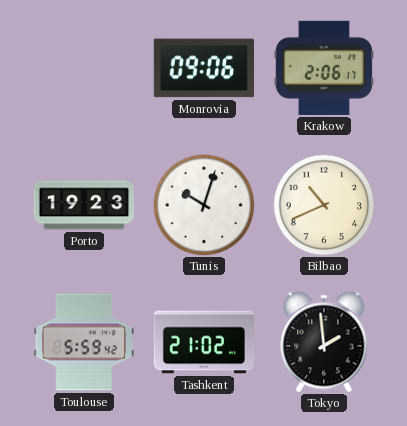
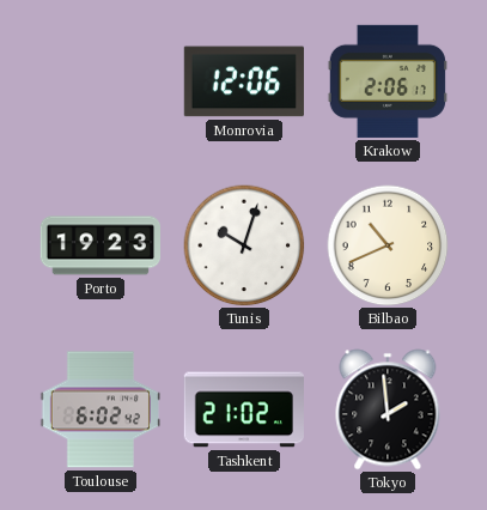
Monrovia: 09:06 -> 12:06 (244, 81)
Toulouse: 5:59 -> 6:02 (99, 409)
